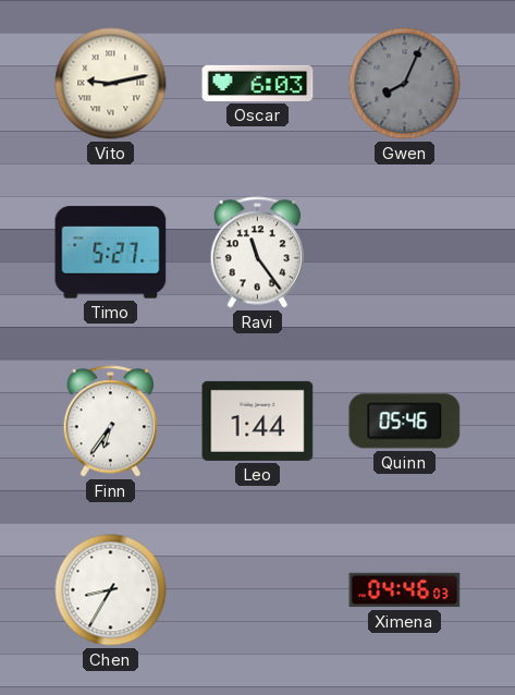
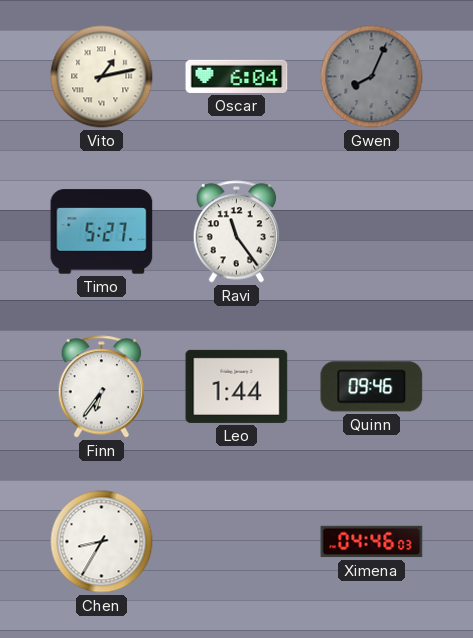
Vito: 9:13 -> 1:13 (102, 77)
Oscar: 6:03 -> 6:04 (237, 76)
Quinn: 05:46 -> 09:46 (372, 387)
